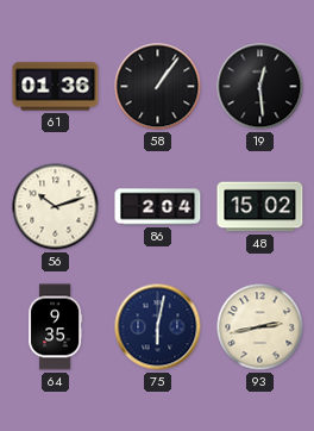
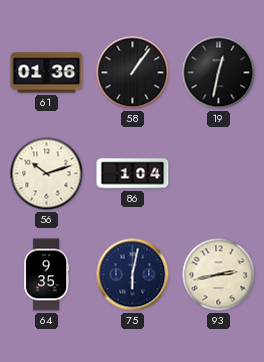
19: 12:29 -> 12:32 (219, 73)
86: 2:04 -> 1:04 (133, 174)
48: 15:02 -> none (260, 207)
